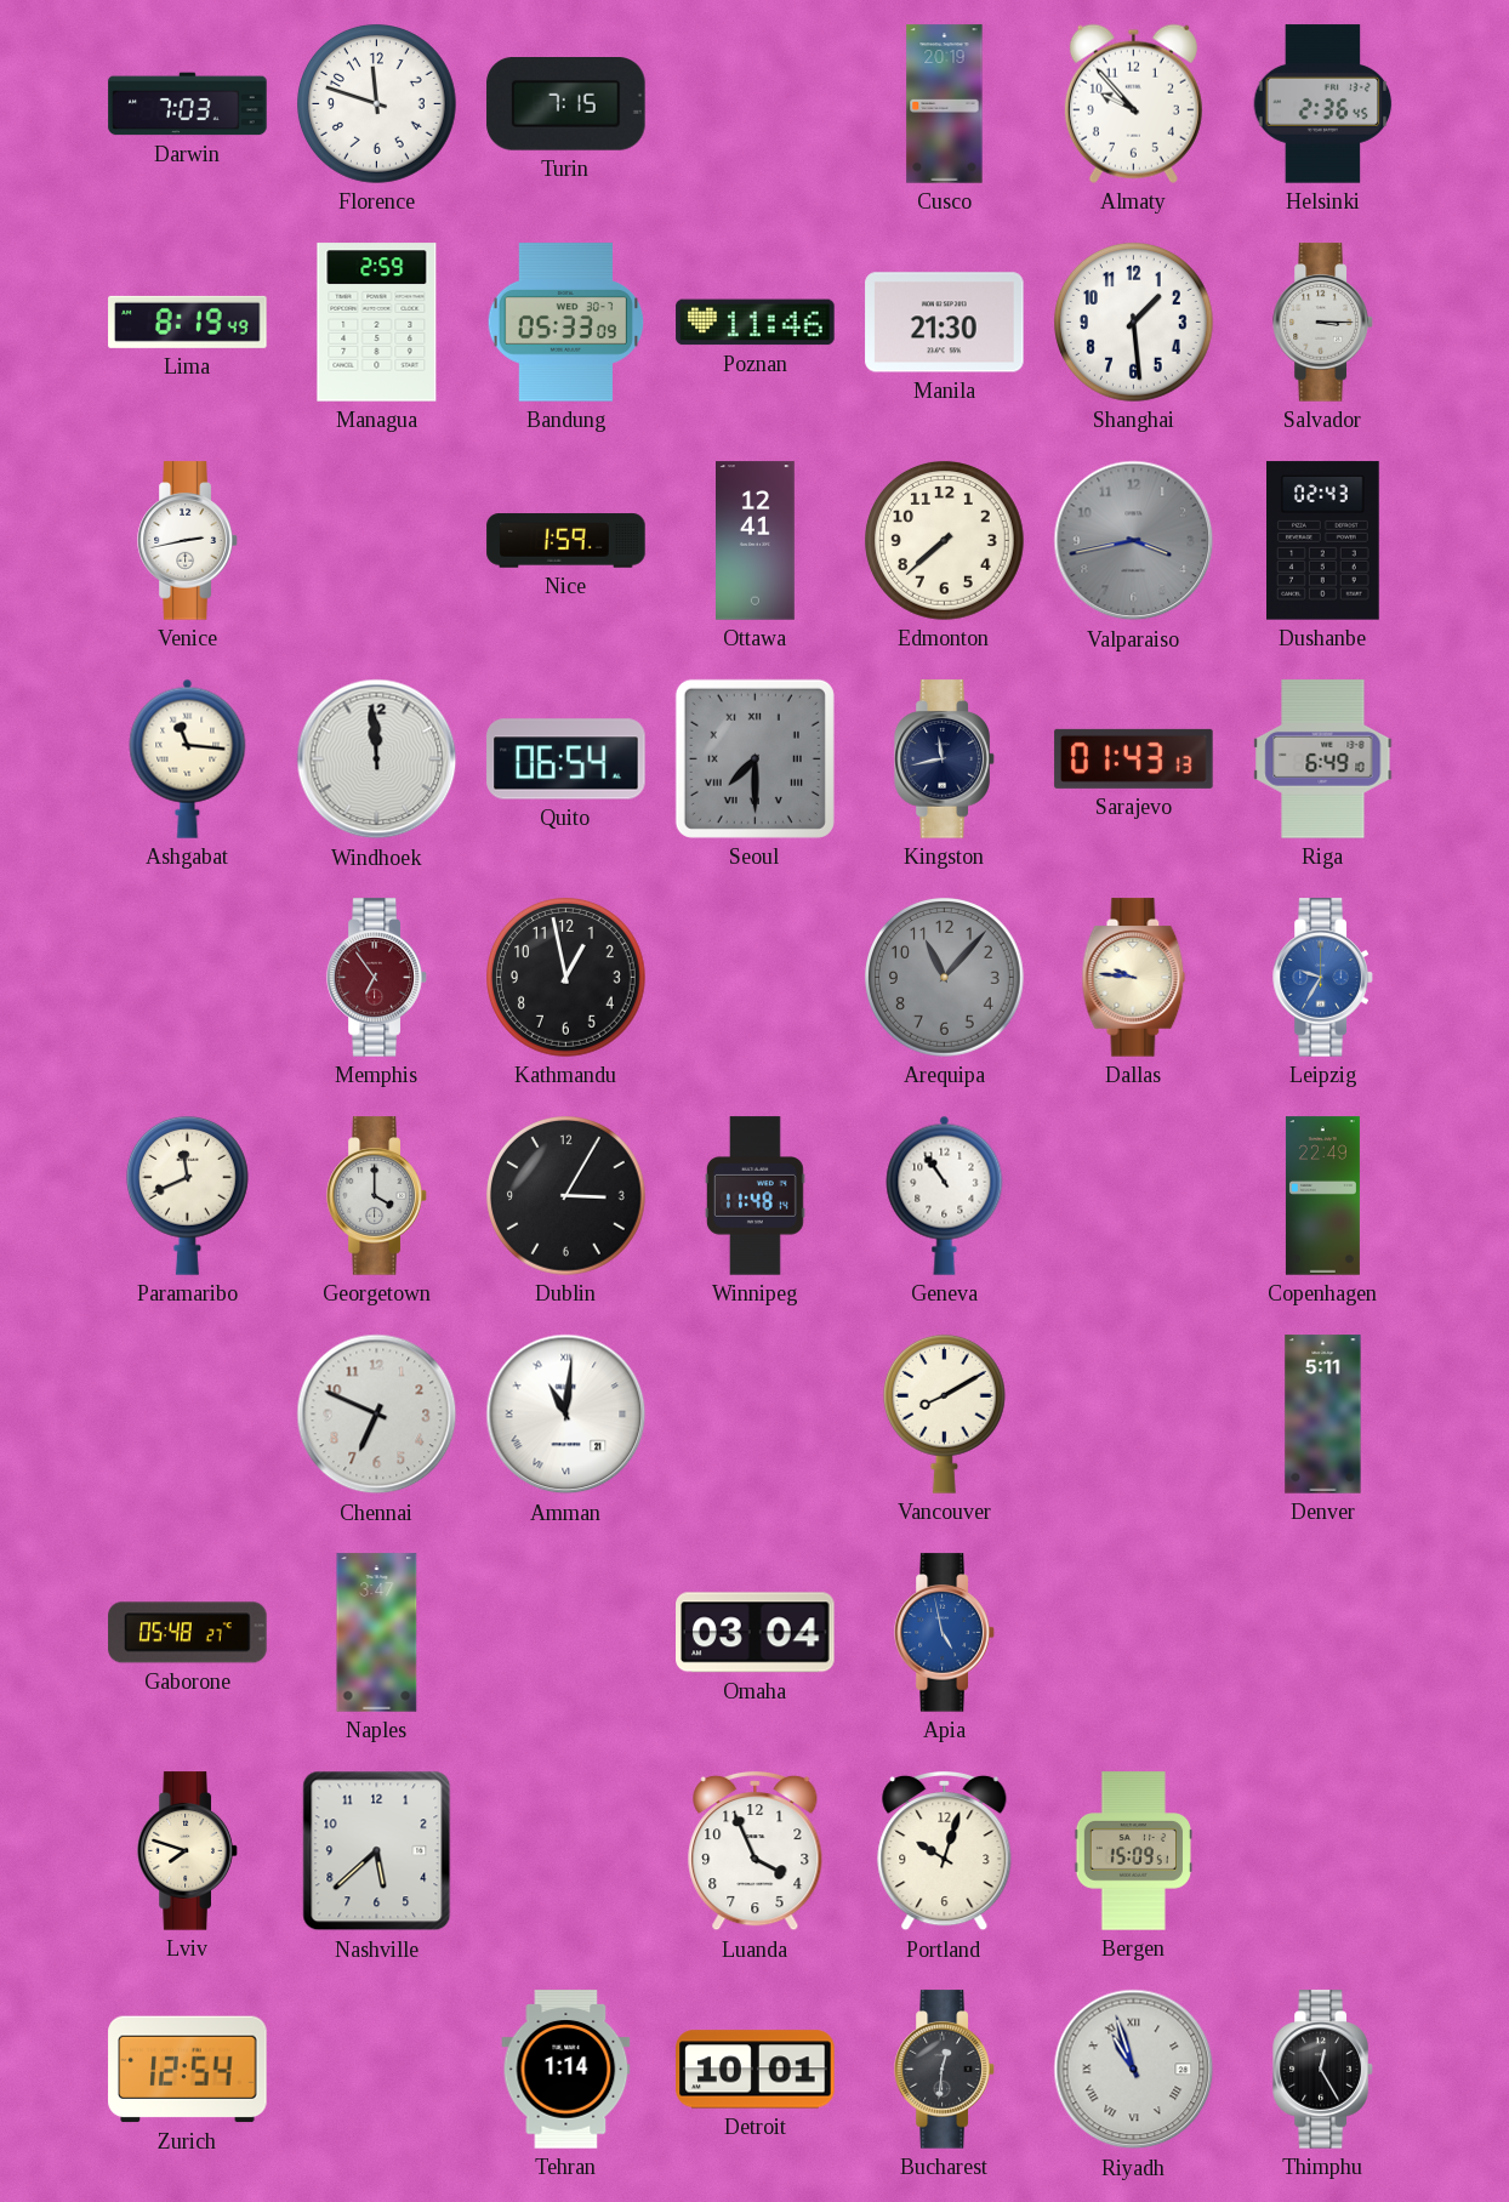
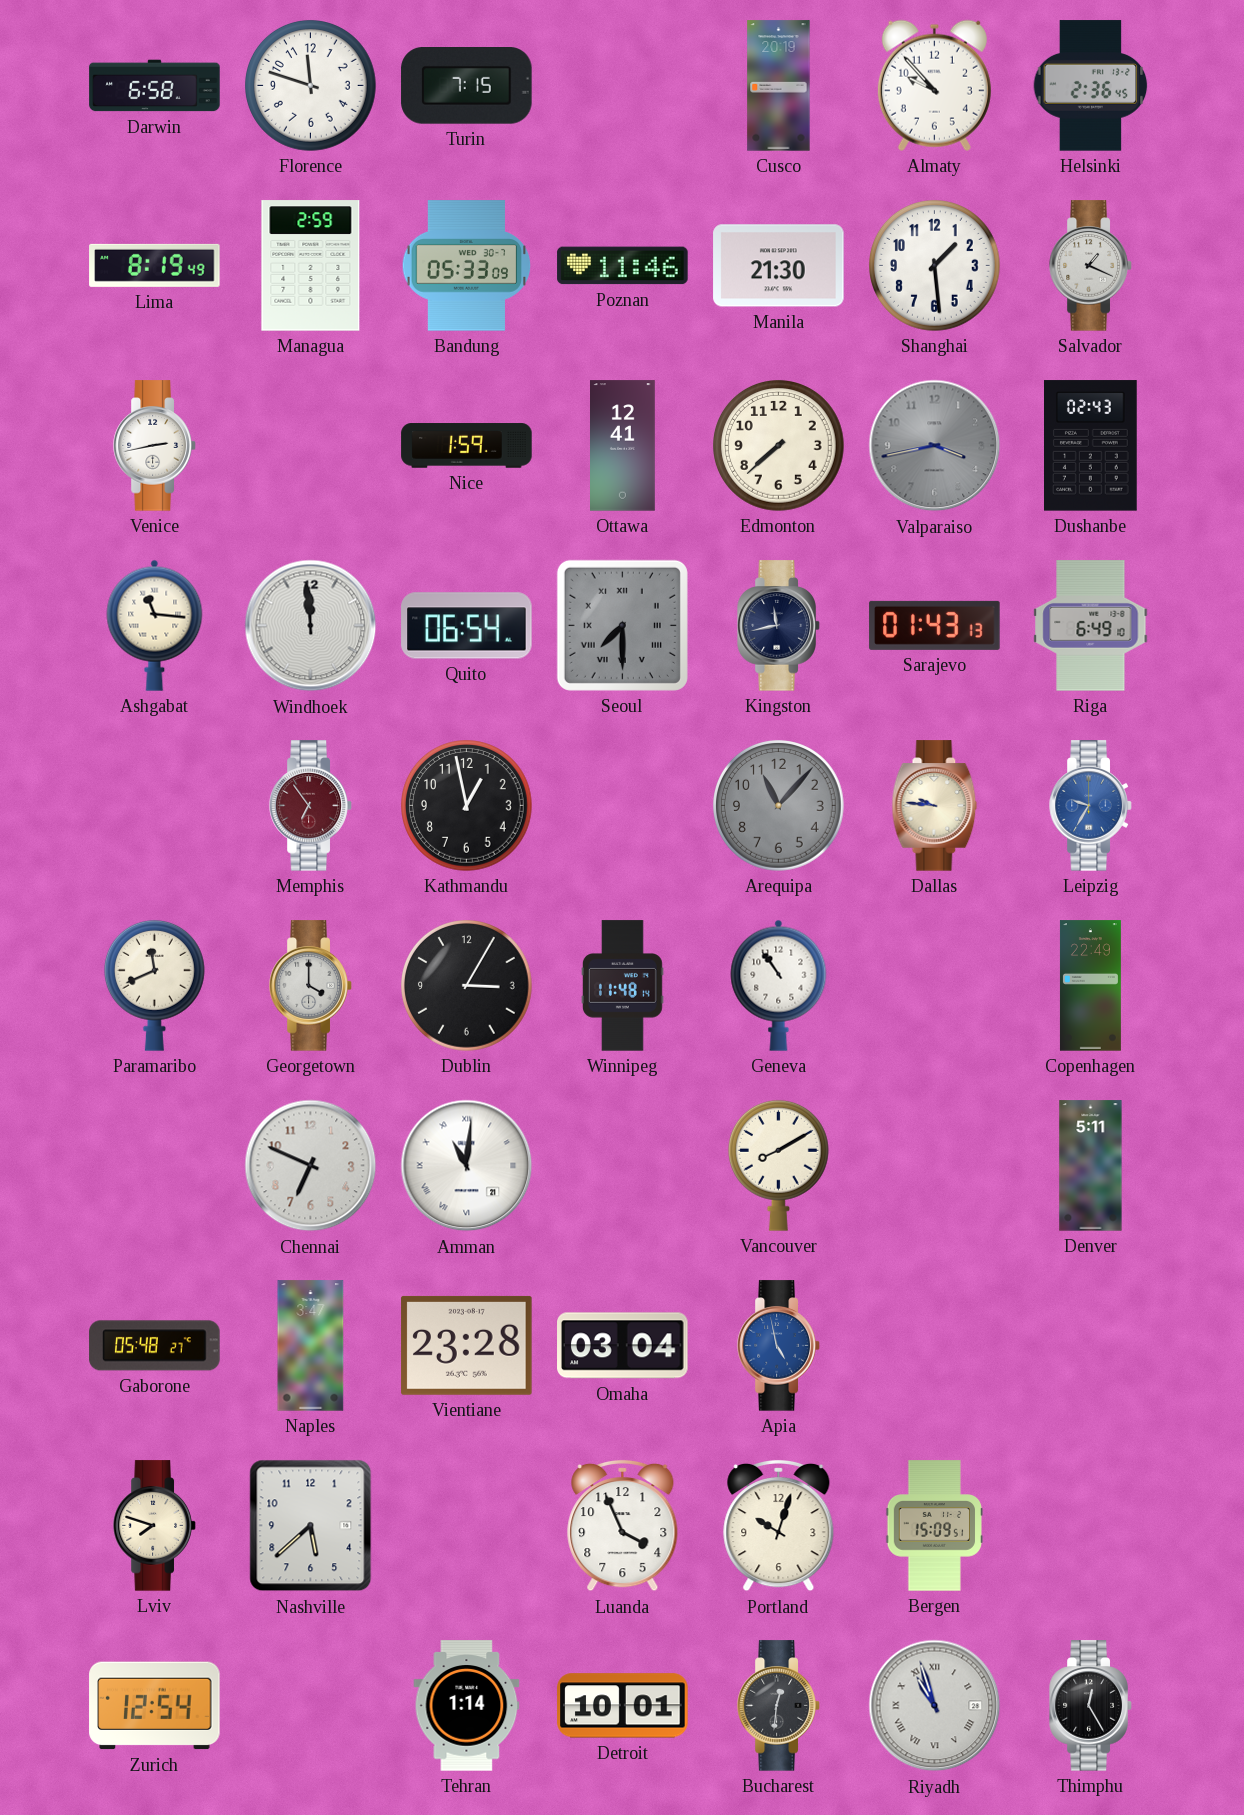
Darwin: 7:03 -> 6:58 (155, 86)
Salvador: 3:15 -> 1:19 (1091, 266)
Vientiane: none -> 23:28 (467, 1345)
